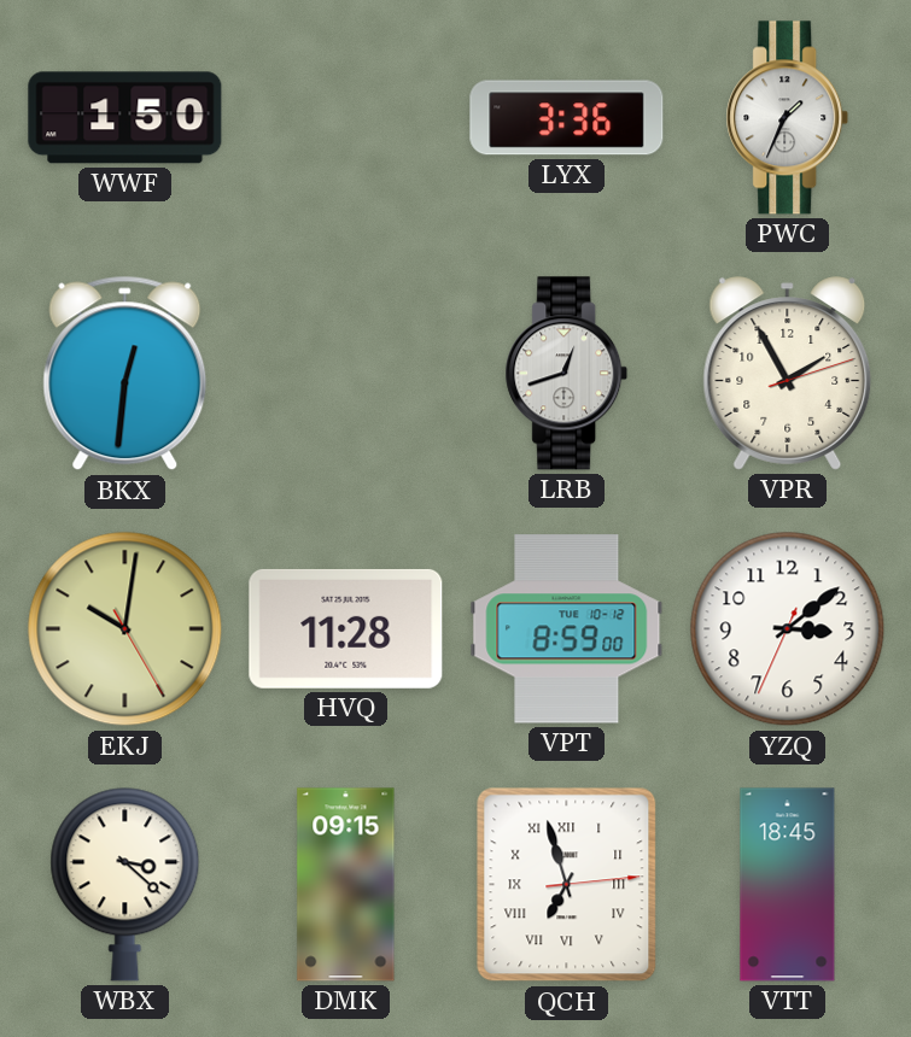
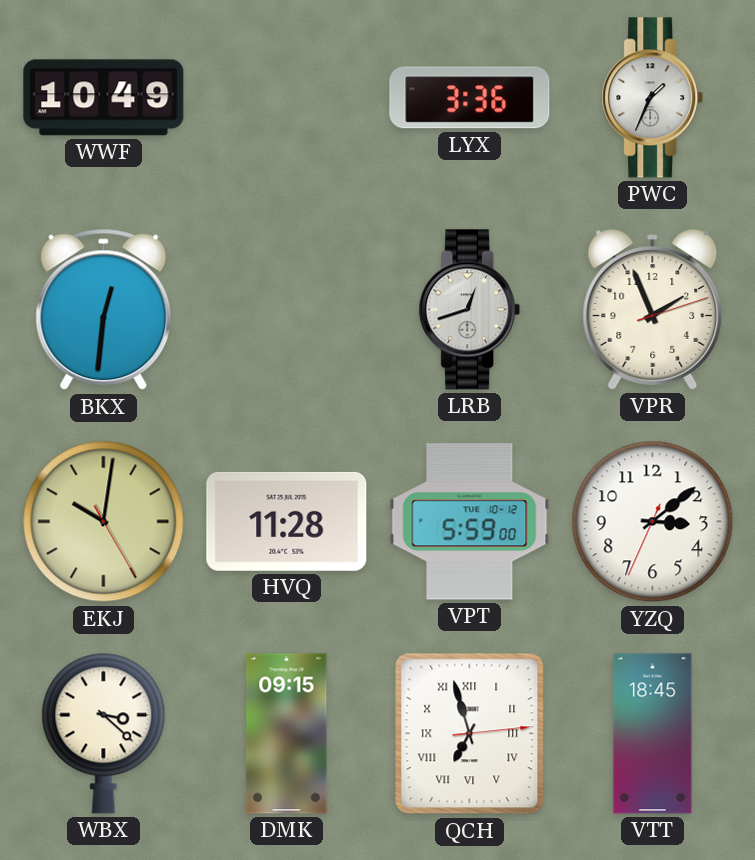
WWF: 1:50 -> 10:49 (104, 98)
VPR: 1:55 -> 1:56 (653, 310)
VPT: 8:59 -> 5:59 (470, 522)
